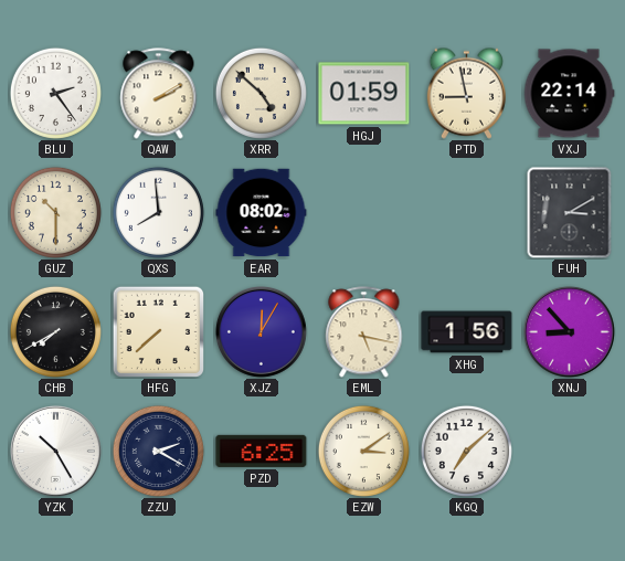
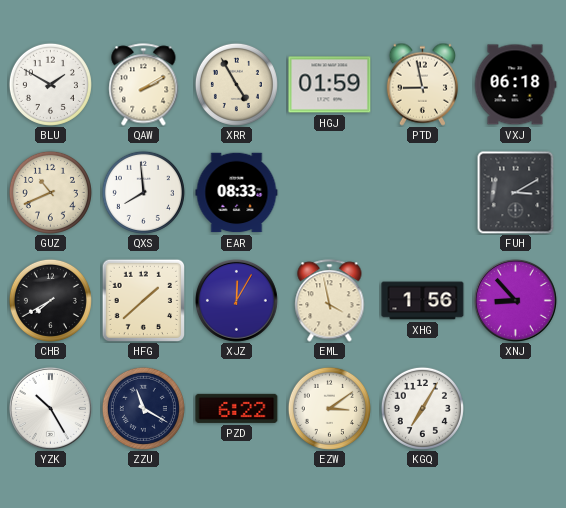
BLU: 2:24 -> 1:50 (50, 84)
XRR: 4:52 -> 4:55 (236, 84)
VXJ: 22:14 -> 06:18 (515, 85)
GUZ: 10:30 -> 10:41 (50, 192)
EAR: 08:02 -> 08:33 (237, 193)
HFG: 7:38 -> 1:38 (143, 300)
EML: 5:17 -> 3:58 (330, 301)
ZZU: 2:20 -> 11:20 (143, 408)
PZD: 6:25 -> 6:22 (237, 408)
KGQ: 7:08 -> 7:05 (422, 408)
